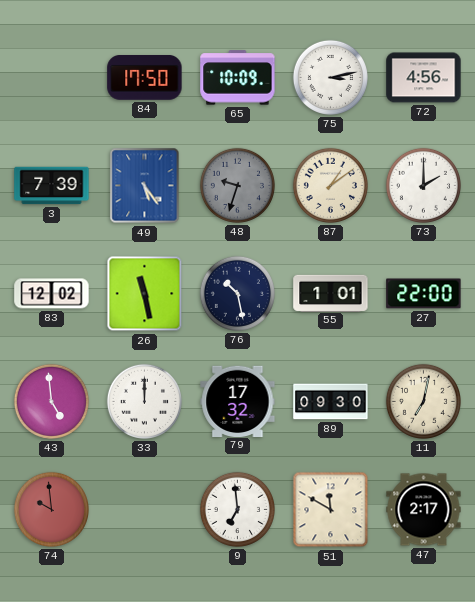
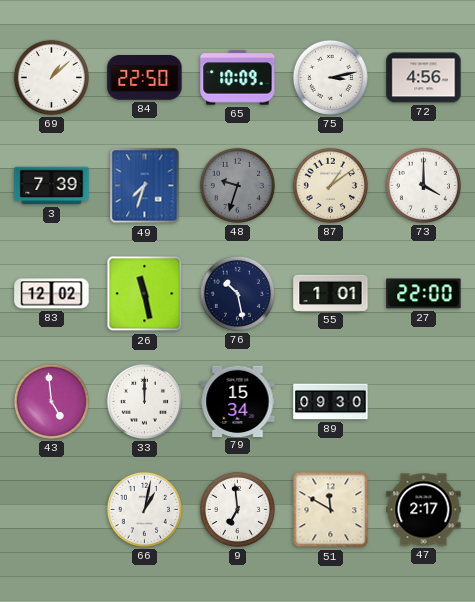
69: none -> 1:08 (51, 77)
84: 17:50 -> 22:50 (145, 78)
49: 5:24 -> 7:33 (145, 186)
73: 2:00 -> 4:00 (423, 185)
79: 17:32 -> 15:34 (238, 401)
11: 7:02 -> none (423, 401)
74: 9:59 -> none (51, 509)
66: none -> 1:02 (144, 509)
